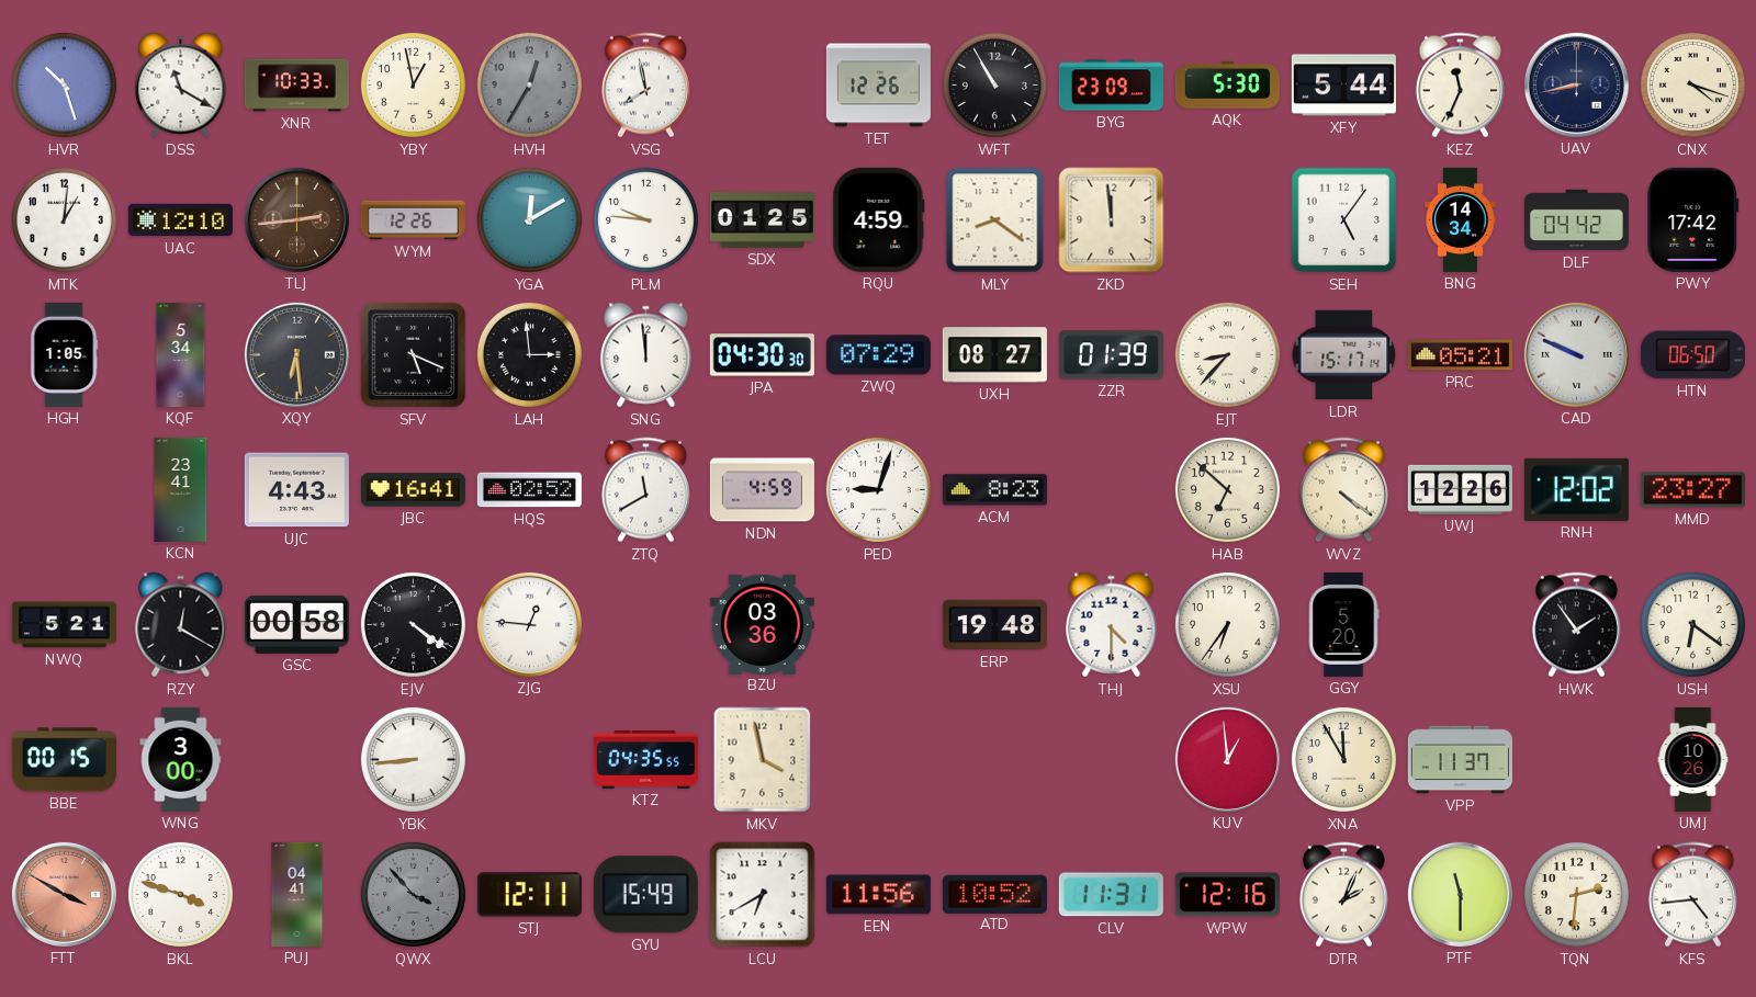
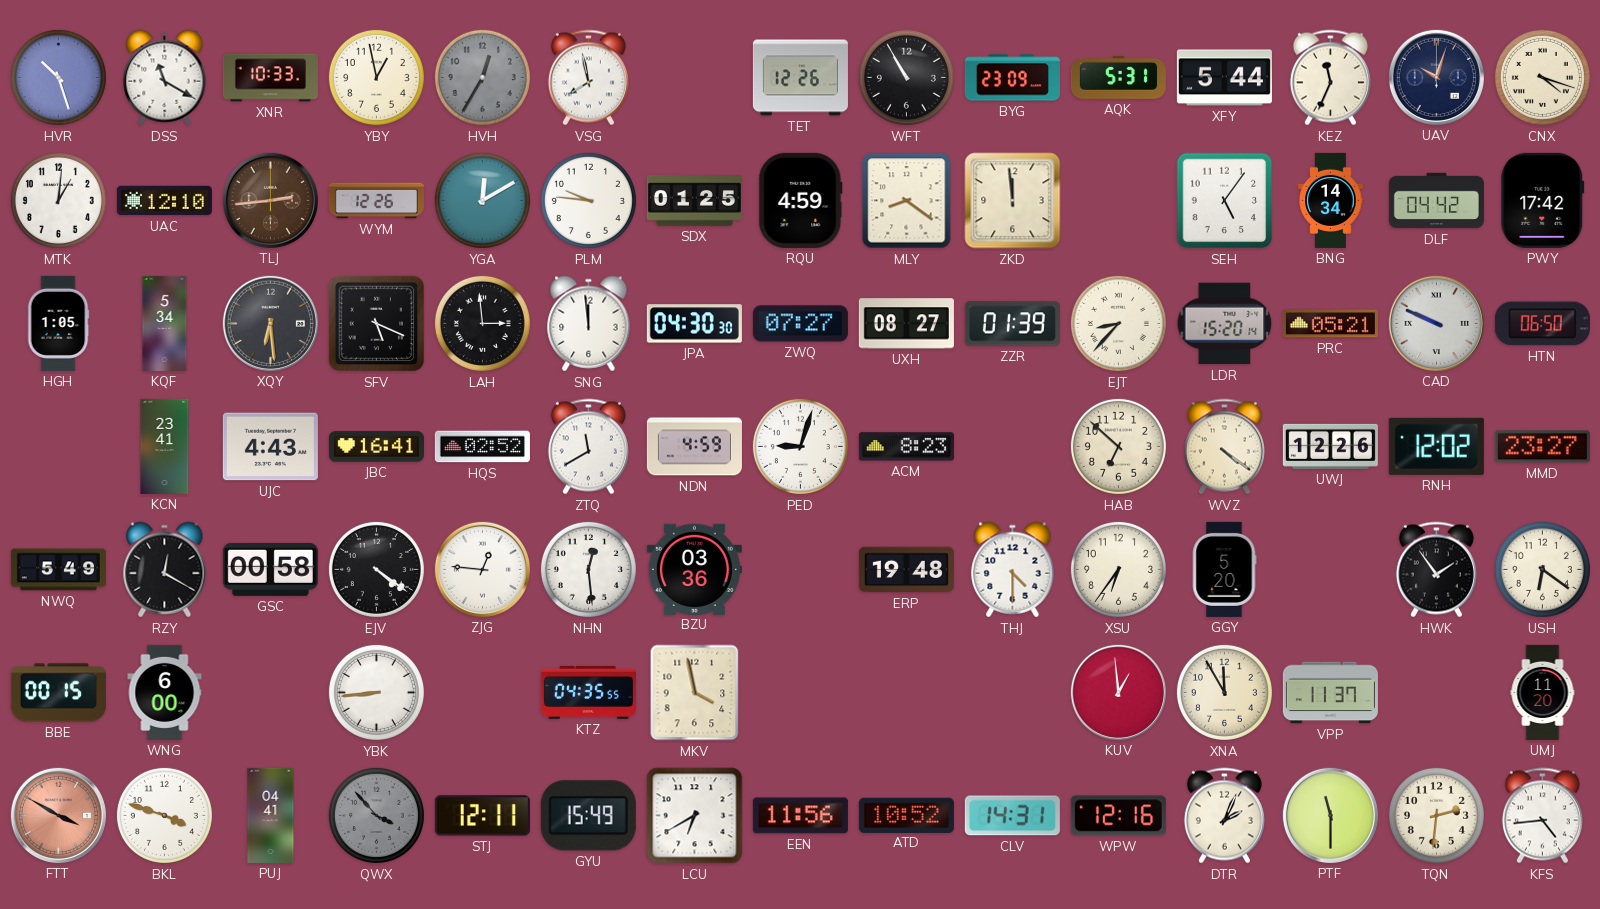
AQK: 5:30 -> 5:31 (1118, 77)
UAV: 8:43 -> 10:03 (1436, 77)
ZWQ: 07:29 -> 07:27 (800, 324)
LDR: 15:17 -> 15:20 (1225, 324)
NWQ: 5:21 -> 5:49 (58, 570)
NHN: none -> 12:29 (588, 569)
WNG: 3:00 -> 6:00 (165, 692)
UMJ: 10:26 -> 11:20 (1543, 692)
CLV: 11:31 -> 14:31 (1012, 816)
